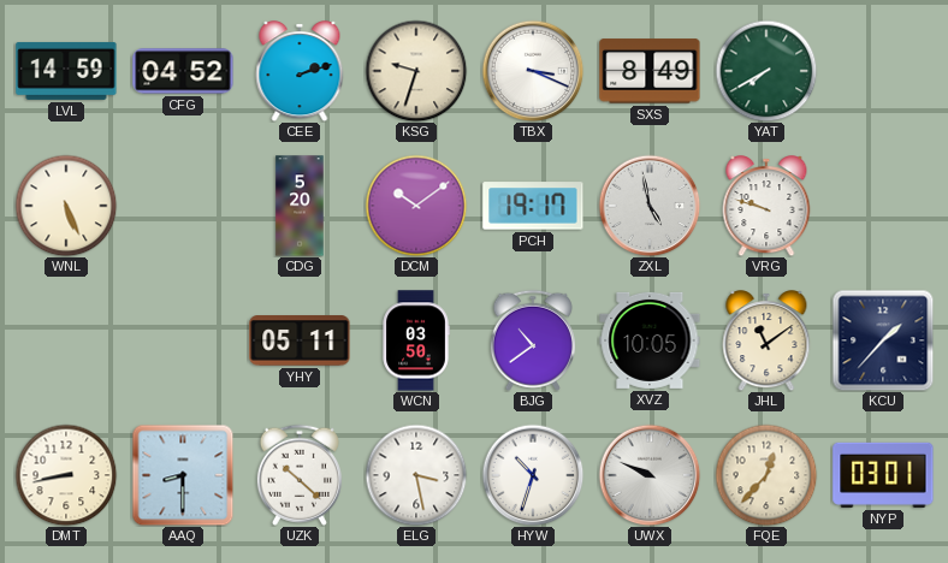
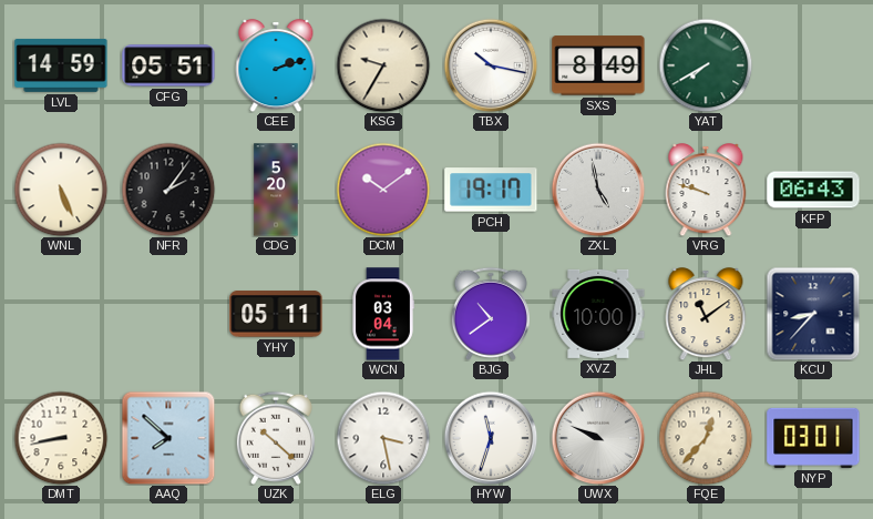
CFG: 04:52 -> 05:51 (168, 65)
KSG: 9:33 -> 9:35 (383, 65)
TBX: 3:19 -> 10:17 (491, 65)
NFR: none -> 2:06 (168, 190)
KFP: none -> 06:43 (813, 190)
WCN: 03:50 -> 03:04 (383, 314)
XVZ: 10:05 -> 10:00 (598, 314)
KCU: 1:37 -> 8:37 (813, 314)
AAQ: 8:30 -> 7:52 (168, 438)
HYW: 10:33 -> 11:33 (491, 438)
